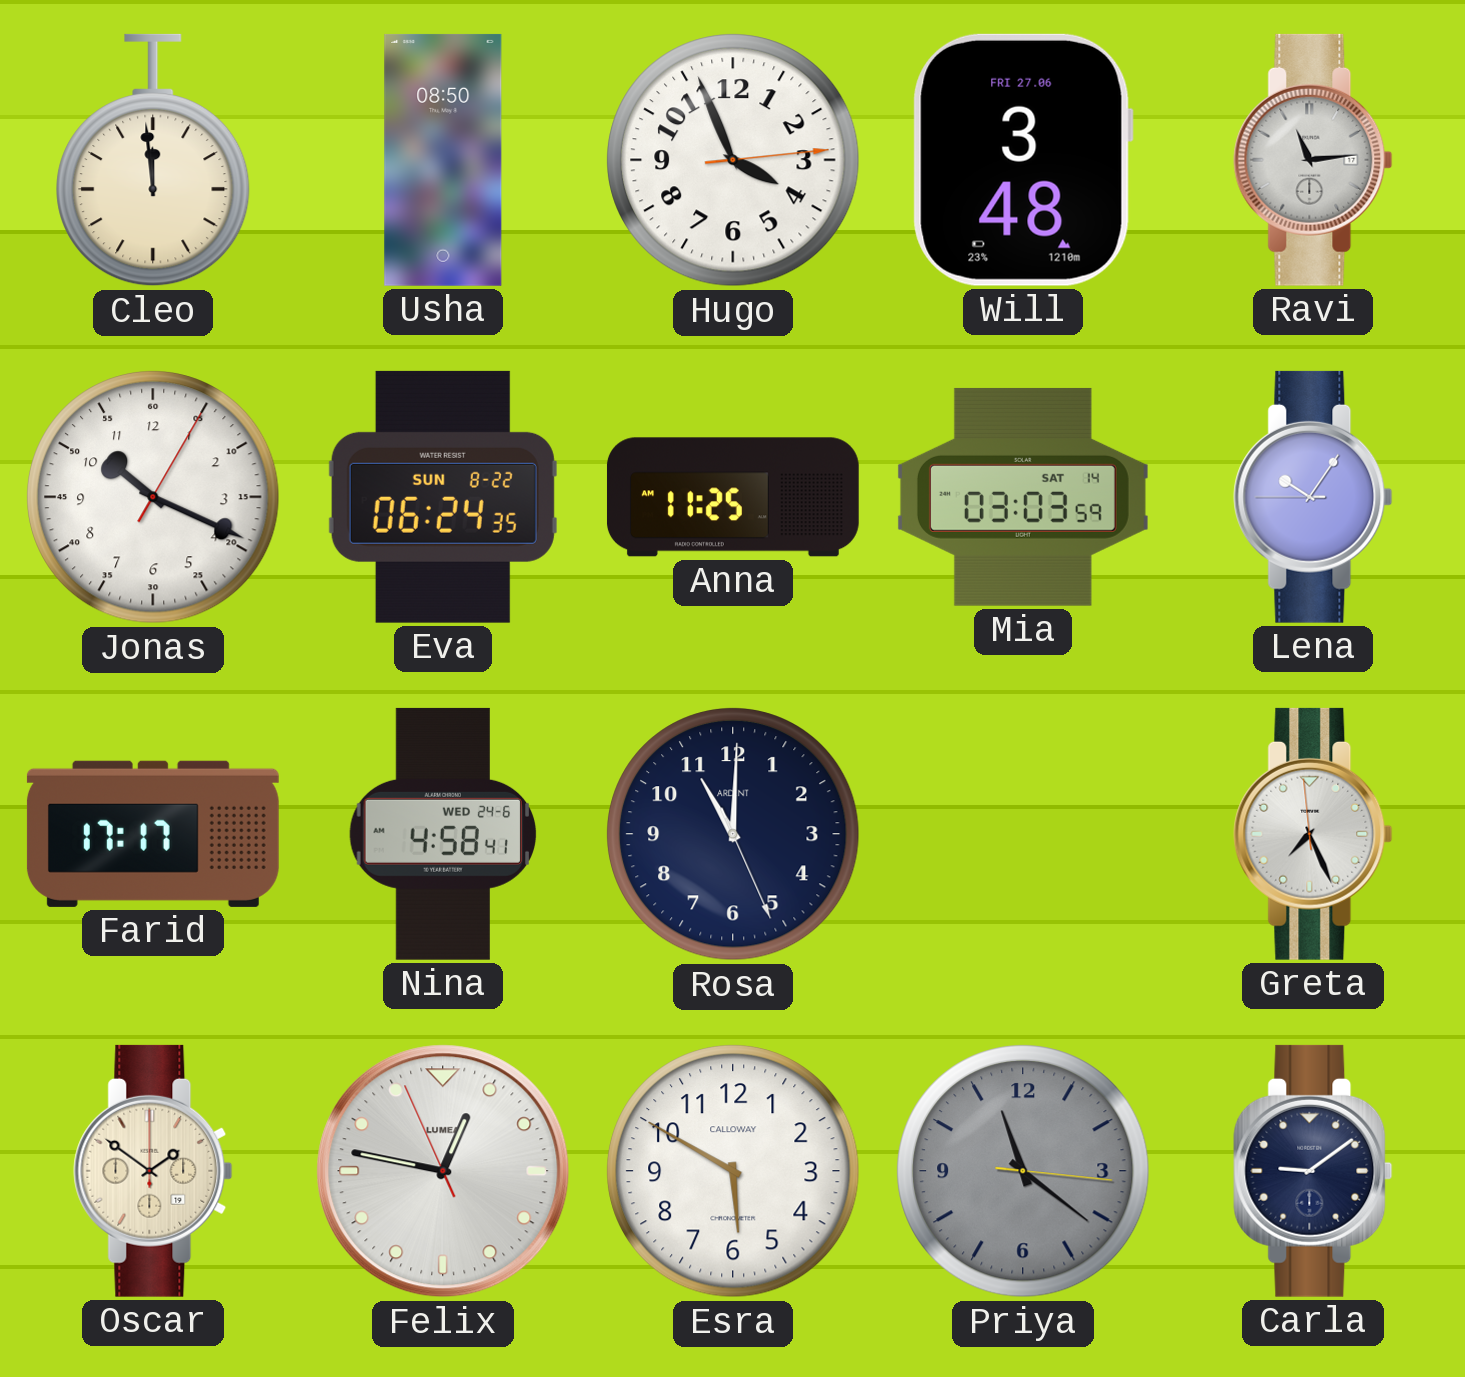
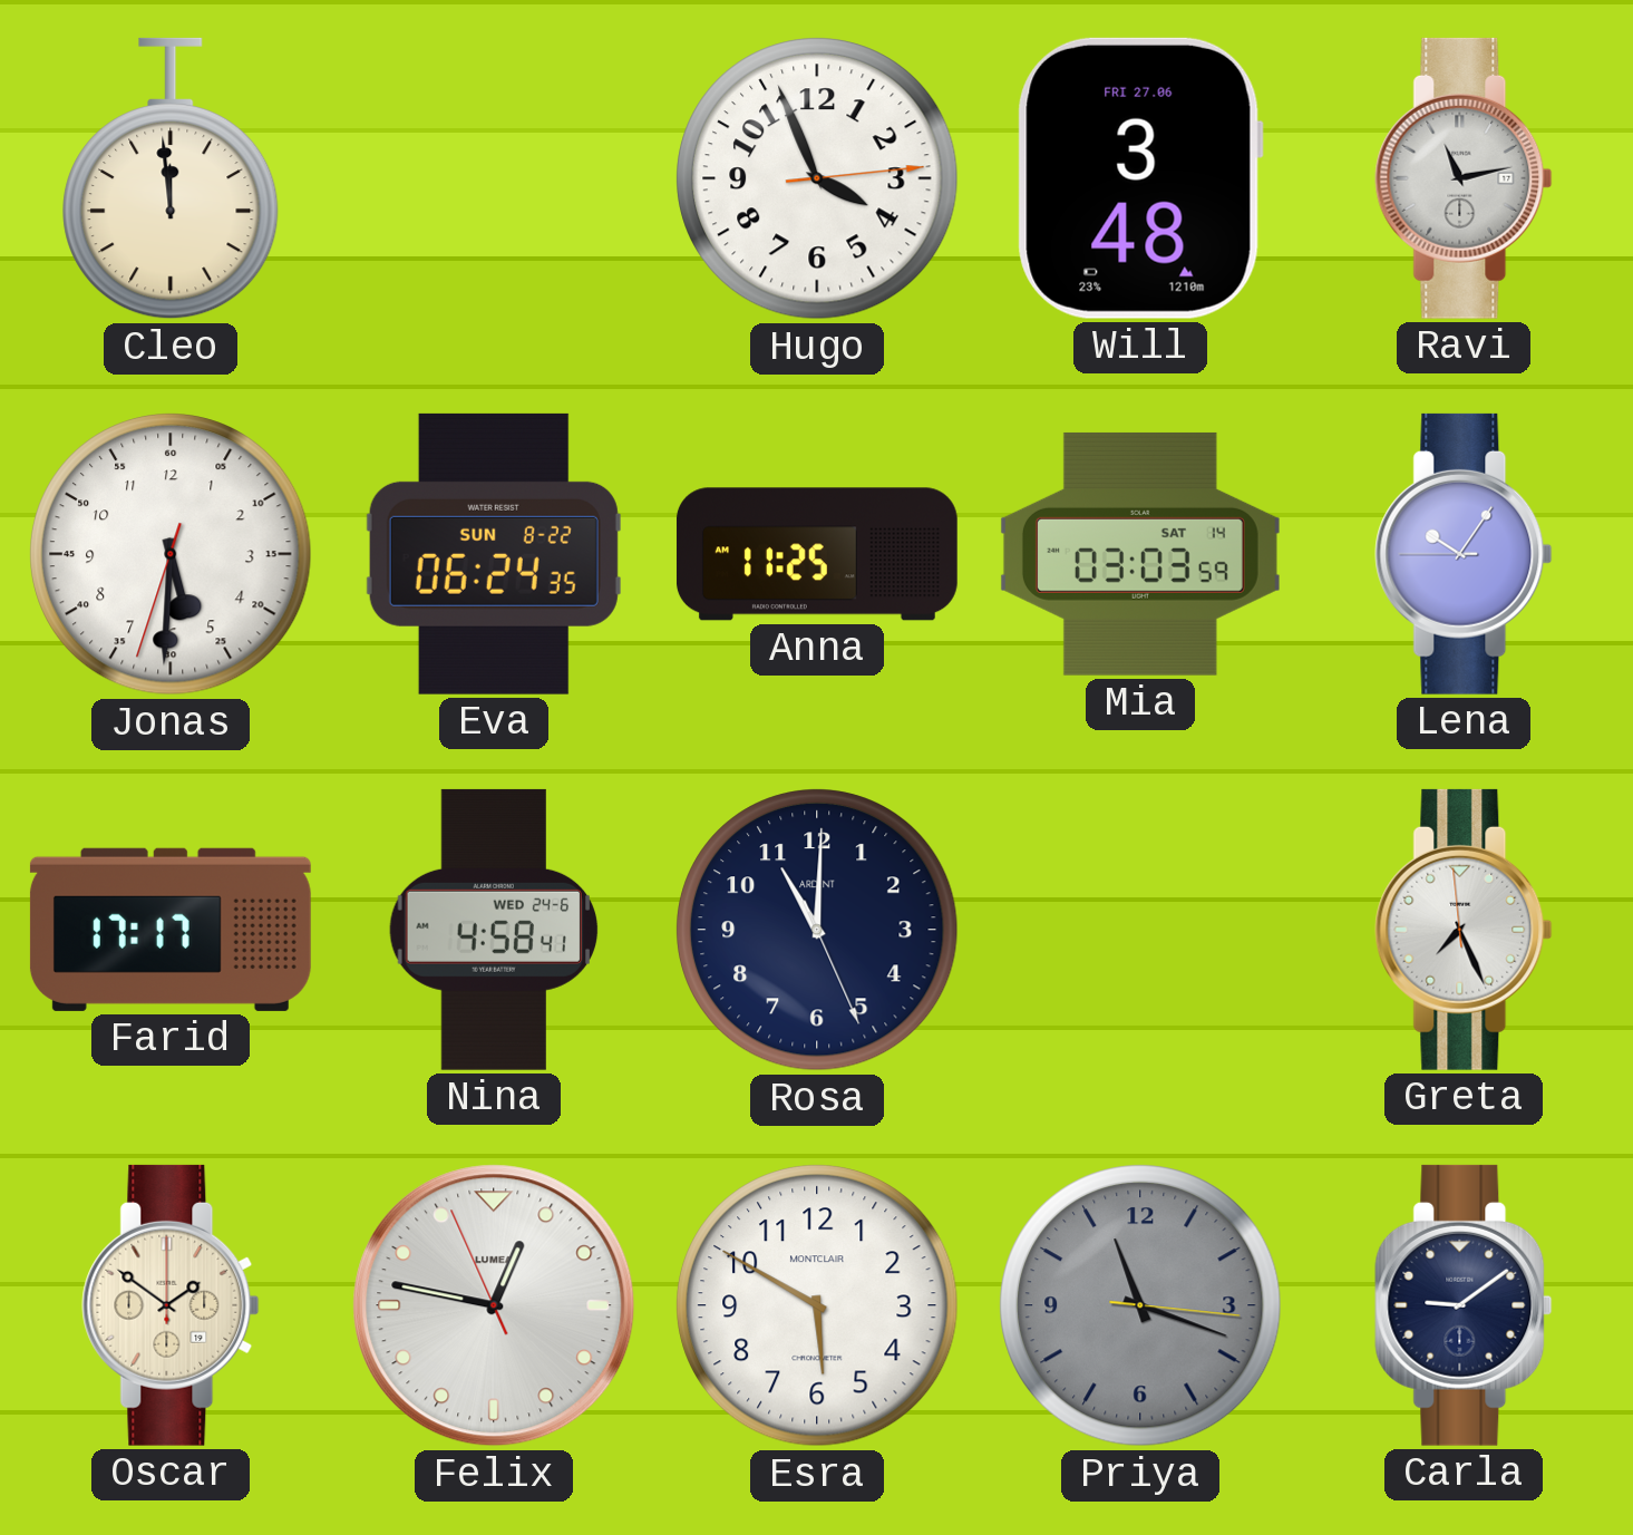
Usha: 08:50 -> none (443, 160)
Ravi: 11:14 -> 11:13 (1464, 178)
Jonas: 10:19 -> 5:30 (171, 554)
Esra brand: CALLOWAY -> MONTCLAIR (817, 1305)
Priya: 11:21 -> 11:18 (1140, 1305)
